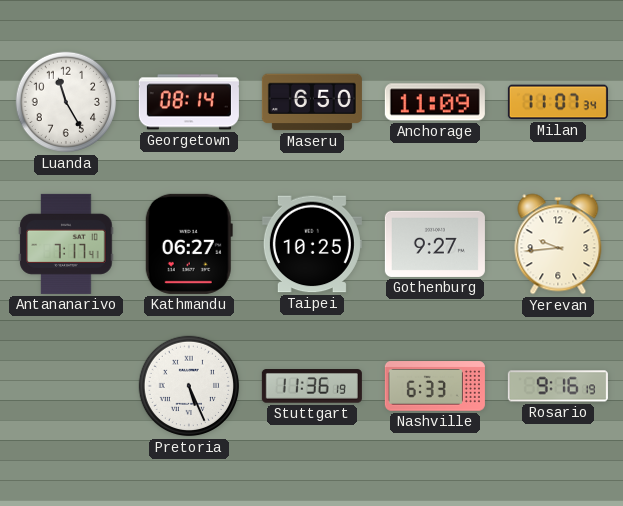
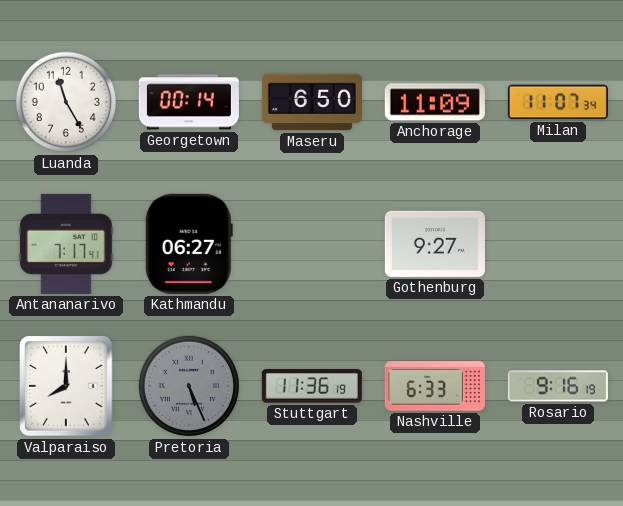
Georgetown: 08:14 -> 00:14 (189, 102)
Taipei: 10:25 -> none (312, 244)
Yerevan: 9:44 -> none (558, 244)
Valparaiso: none -> 8:00 (66, 386)
Pretoria dial: white -> grey (189, 386)
